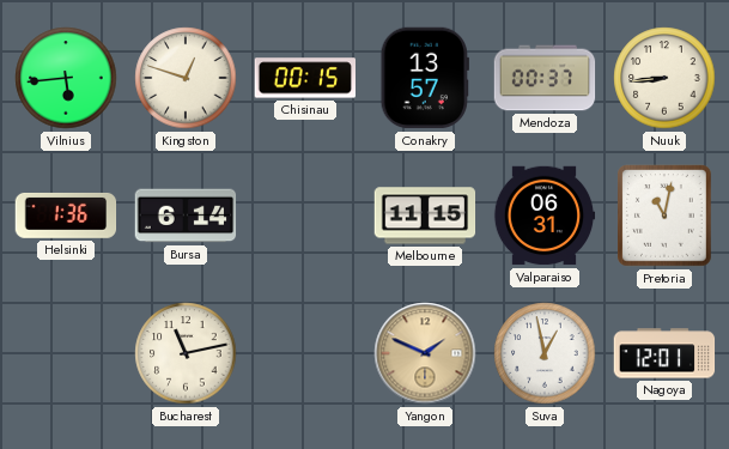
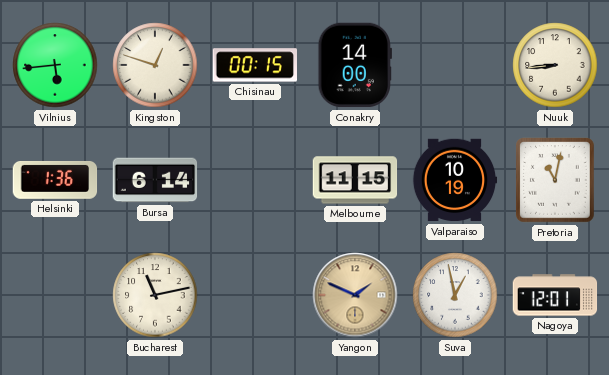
Conakry: 13:57 -> 14:00 (355, 65)
Mendoza: 00:37 -> none (545, 78)
Valparaiso: 06:31 -> 10:19 (455, 180)
